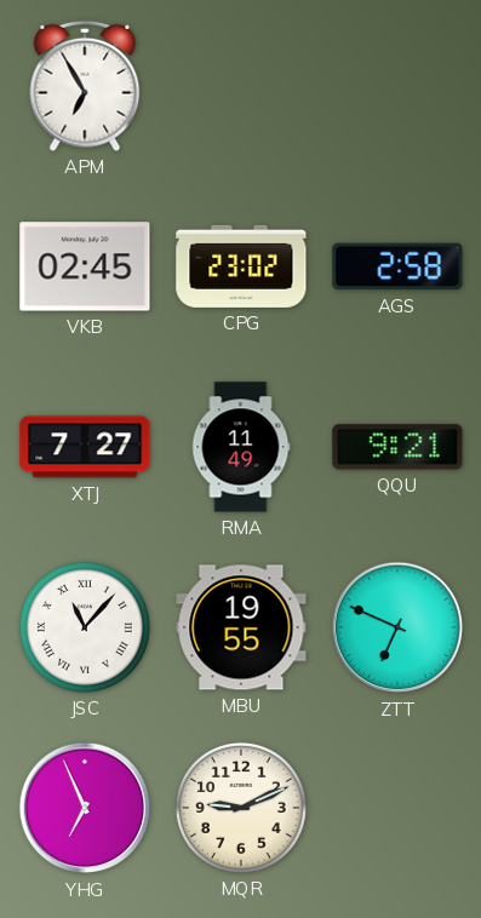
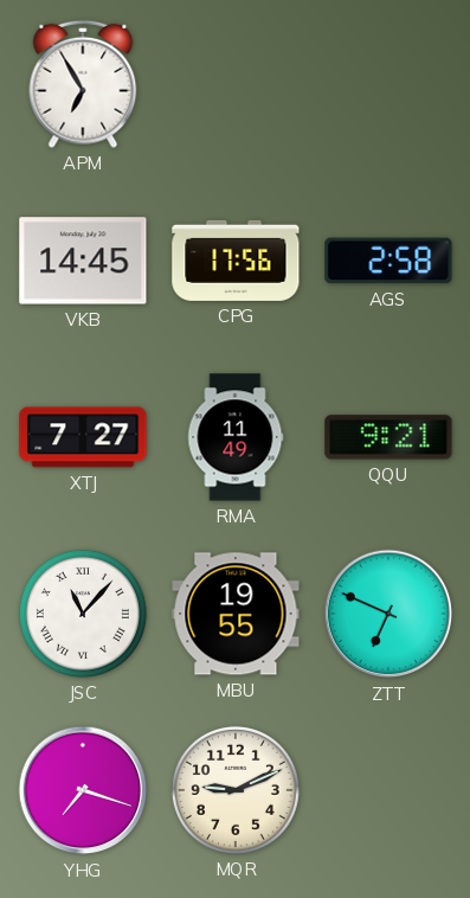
VKB: 02:45 -> 14:45 (83, 261)
CPG: 23:02 -> 17:56 (236, 261)
YHG: 6:56 -> 7:18 (83, 790)
